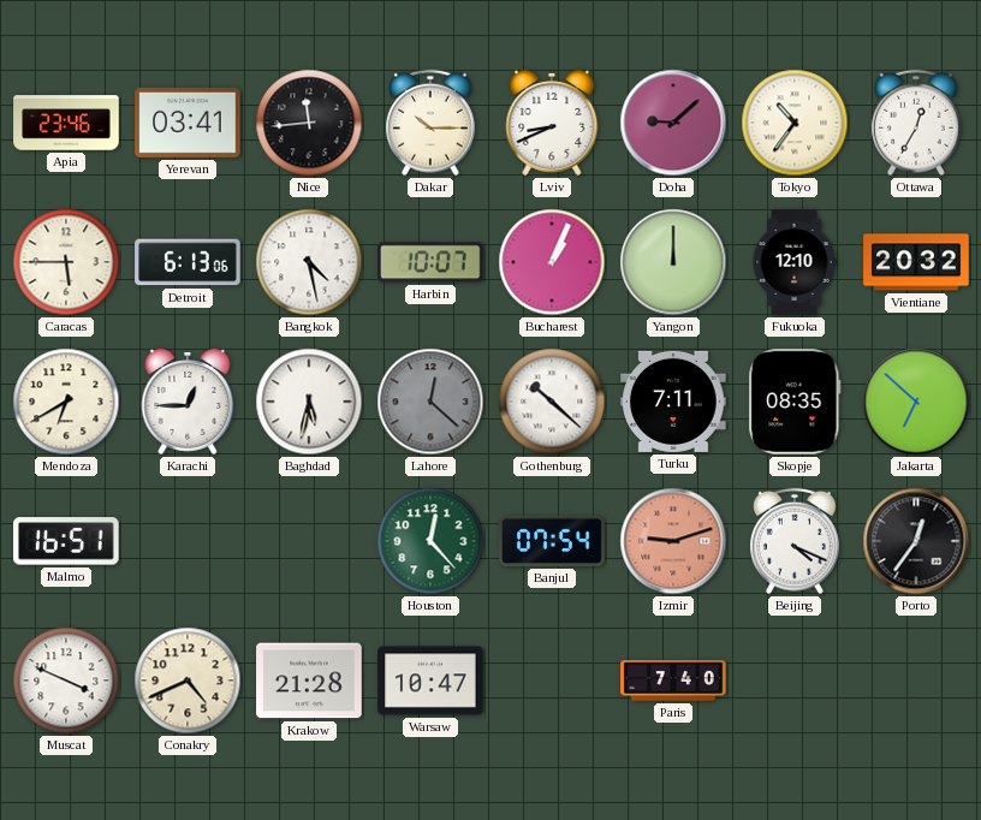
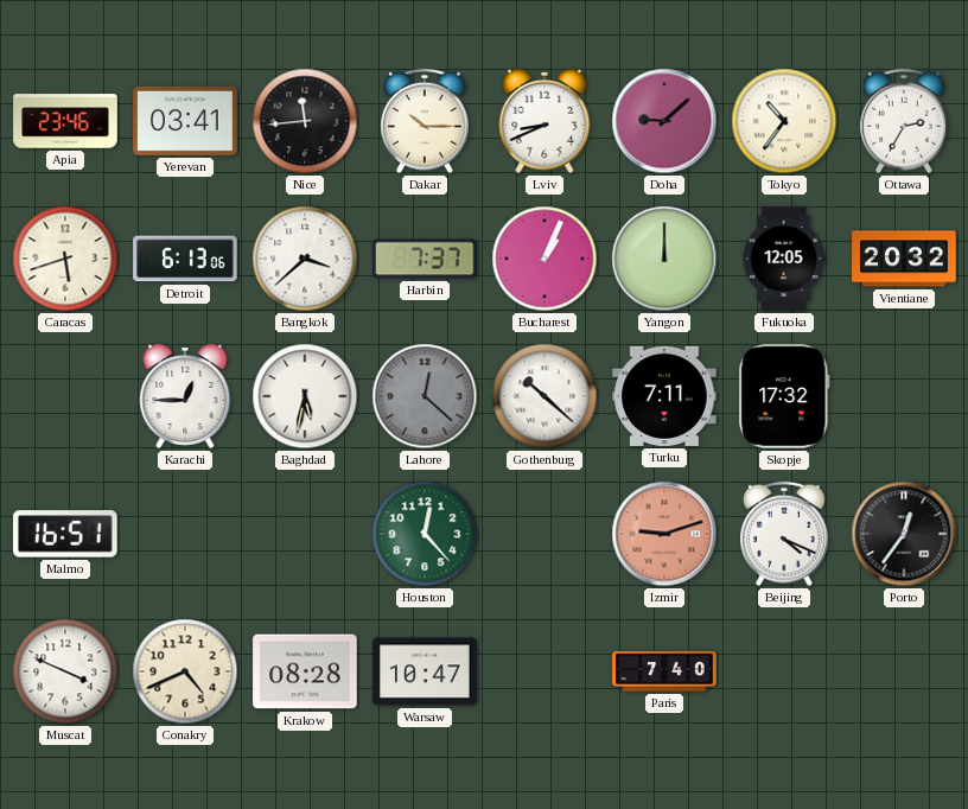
Ottawa: 12:35 -> 2:35 (905, 121)
Caracas: 5:45 -> 5:42 (65, 259)
Bangkok: 4:28 -> 3:38 (305, 259)
Harbin: 10:07 -> 7:37 (426, 259)
Fukuoka: 12:10 -> 12:05 (784, 259)
Mendoza: 6:40 -> none (66, 402)
Skopje: 08:35 -> 17:32 (784, 396)
Jakarta: 6:52 -> none (916, 402)
Banjul: 07:54 -> none (552, 541)
Krakow: 21:28 -> 08:28 (305, 671)
